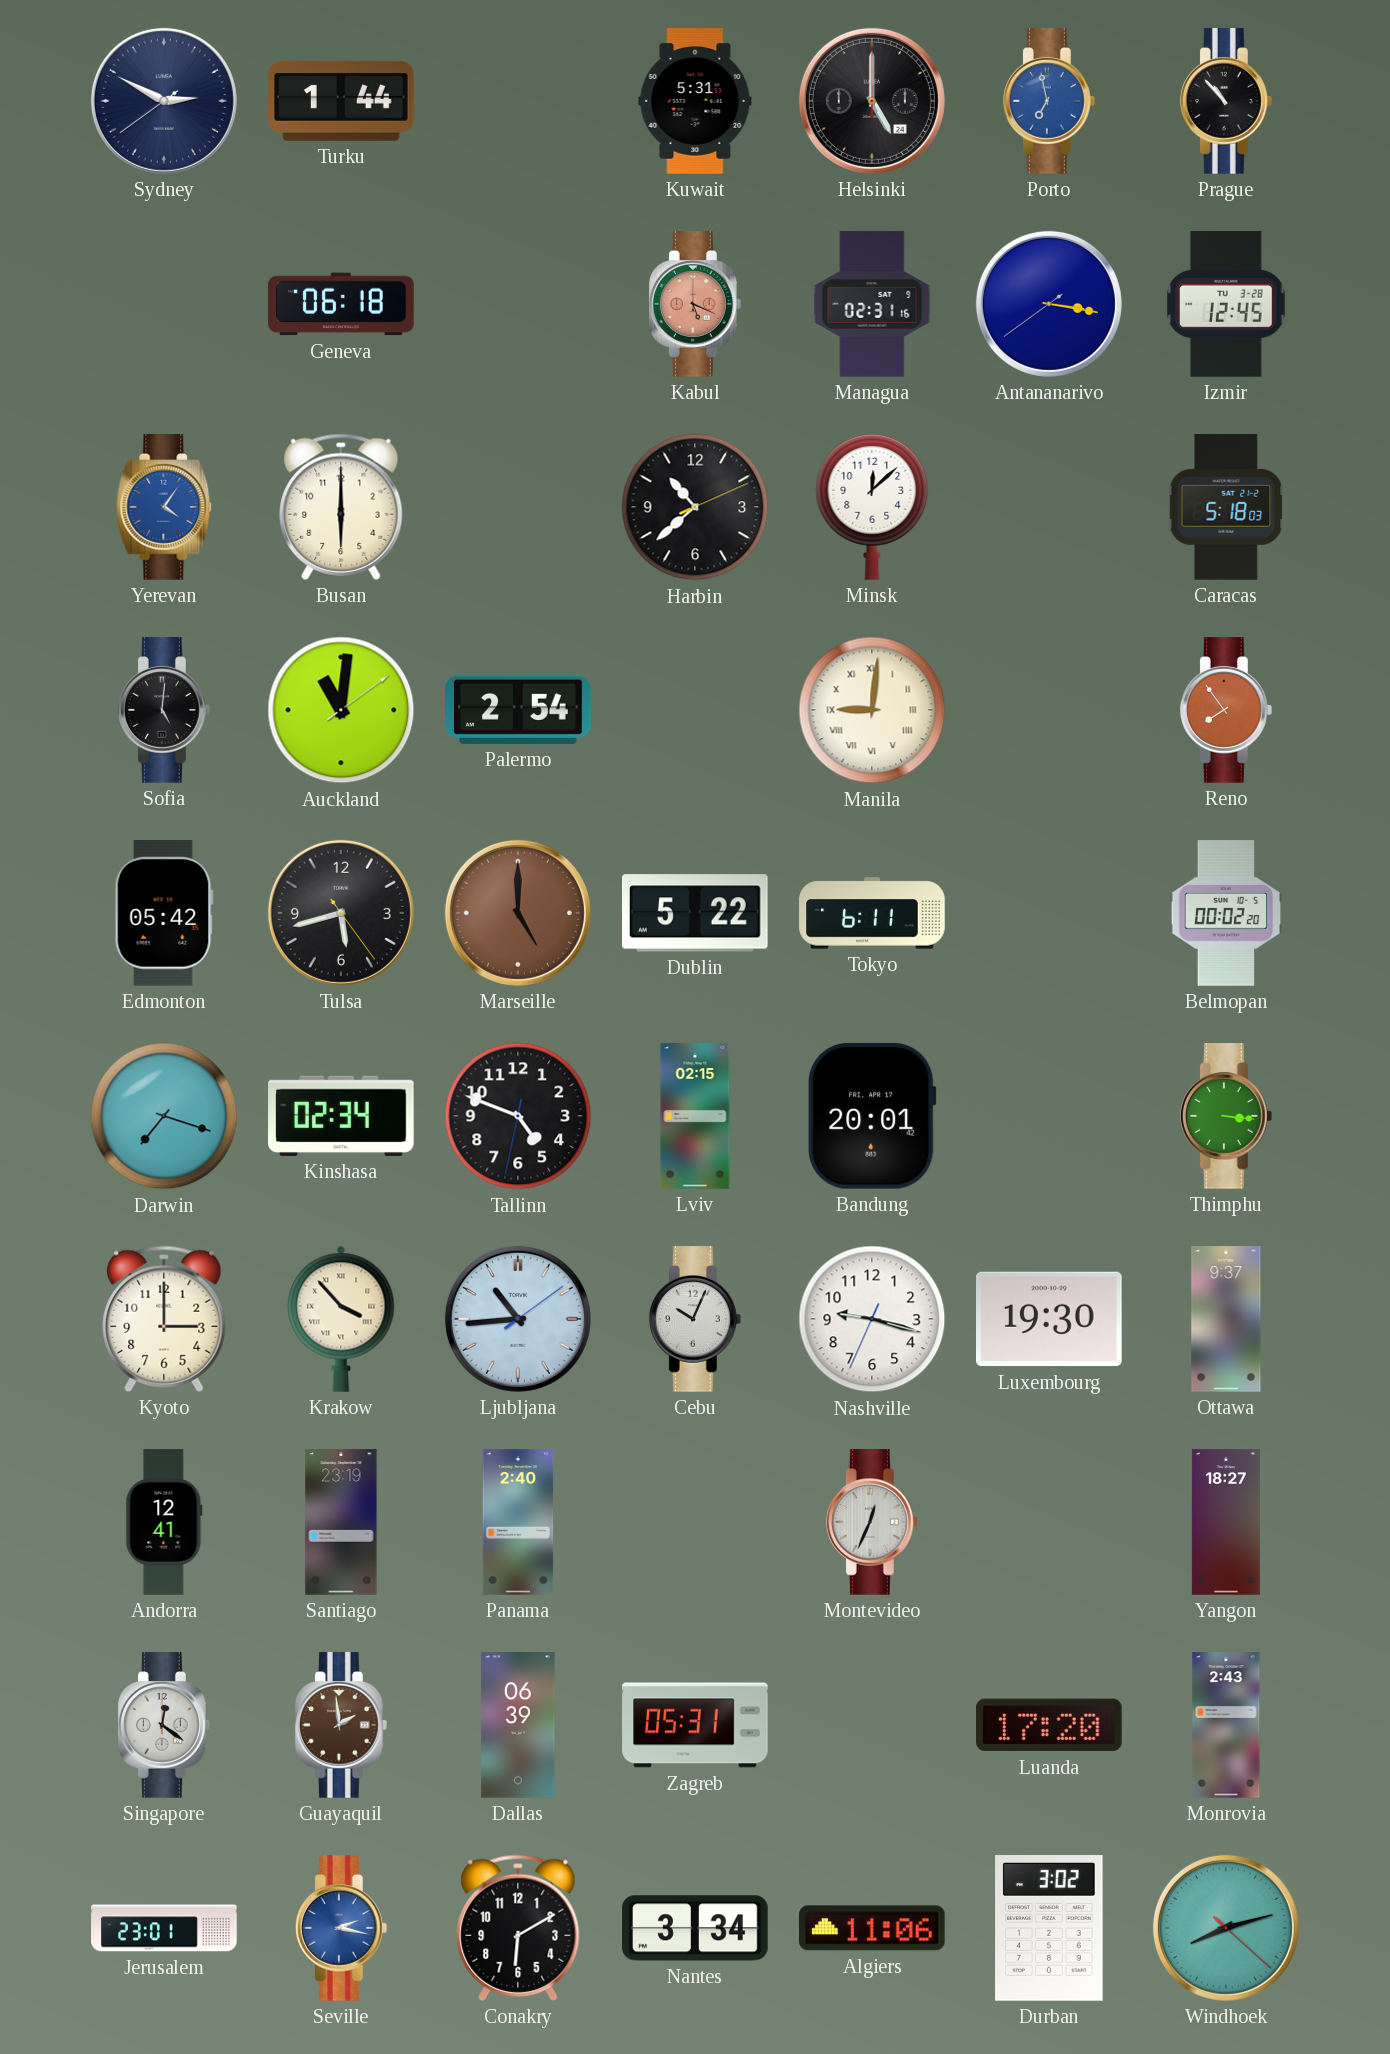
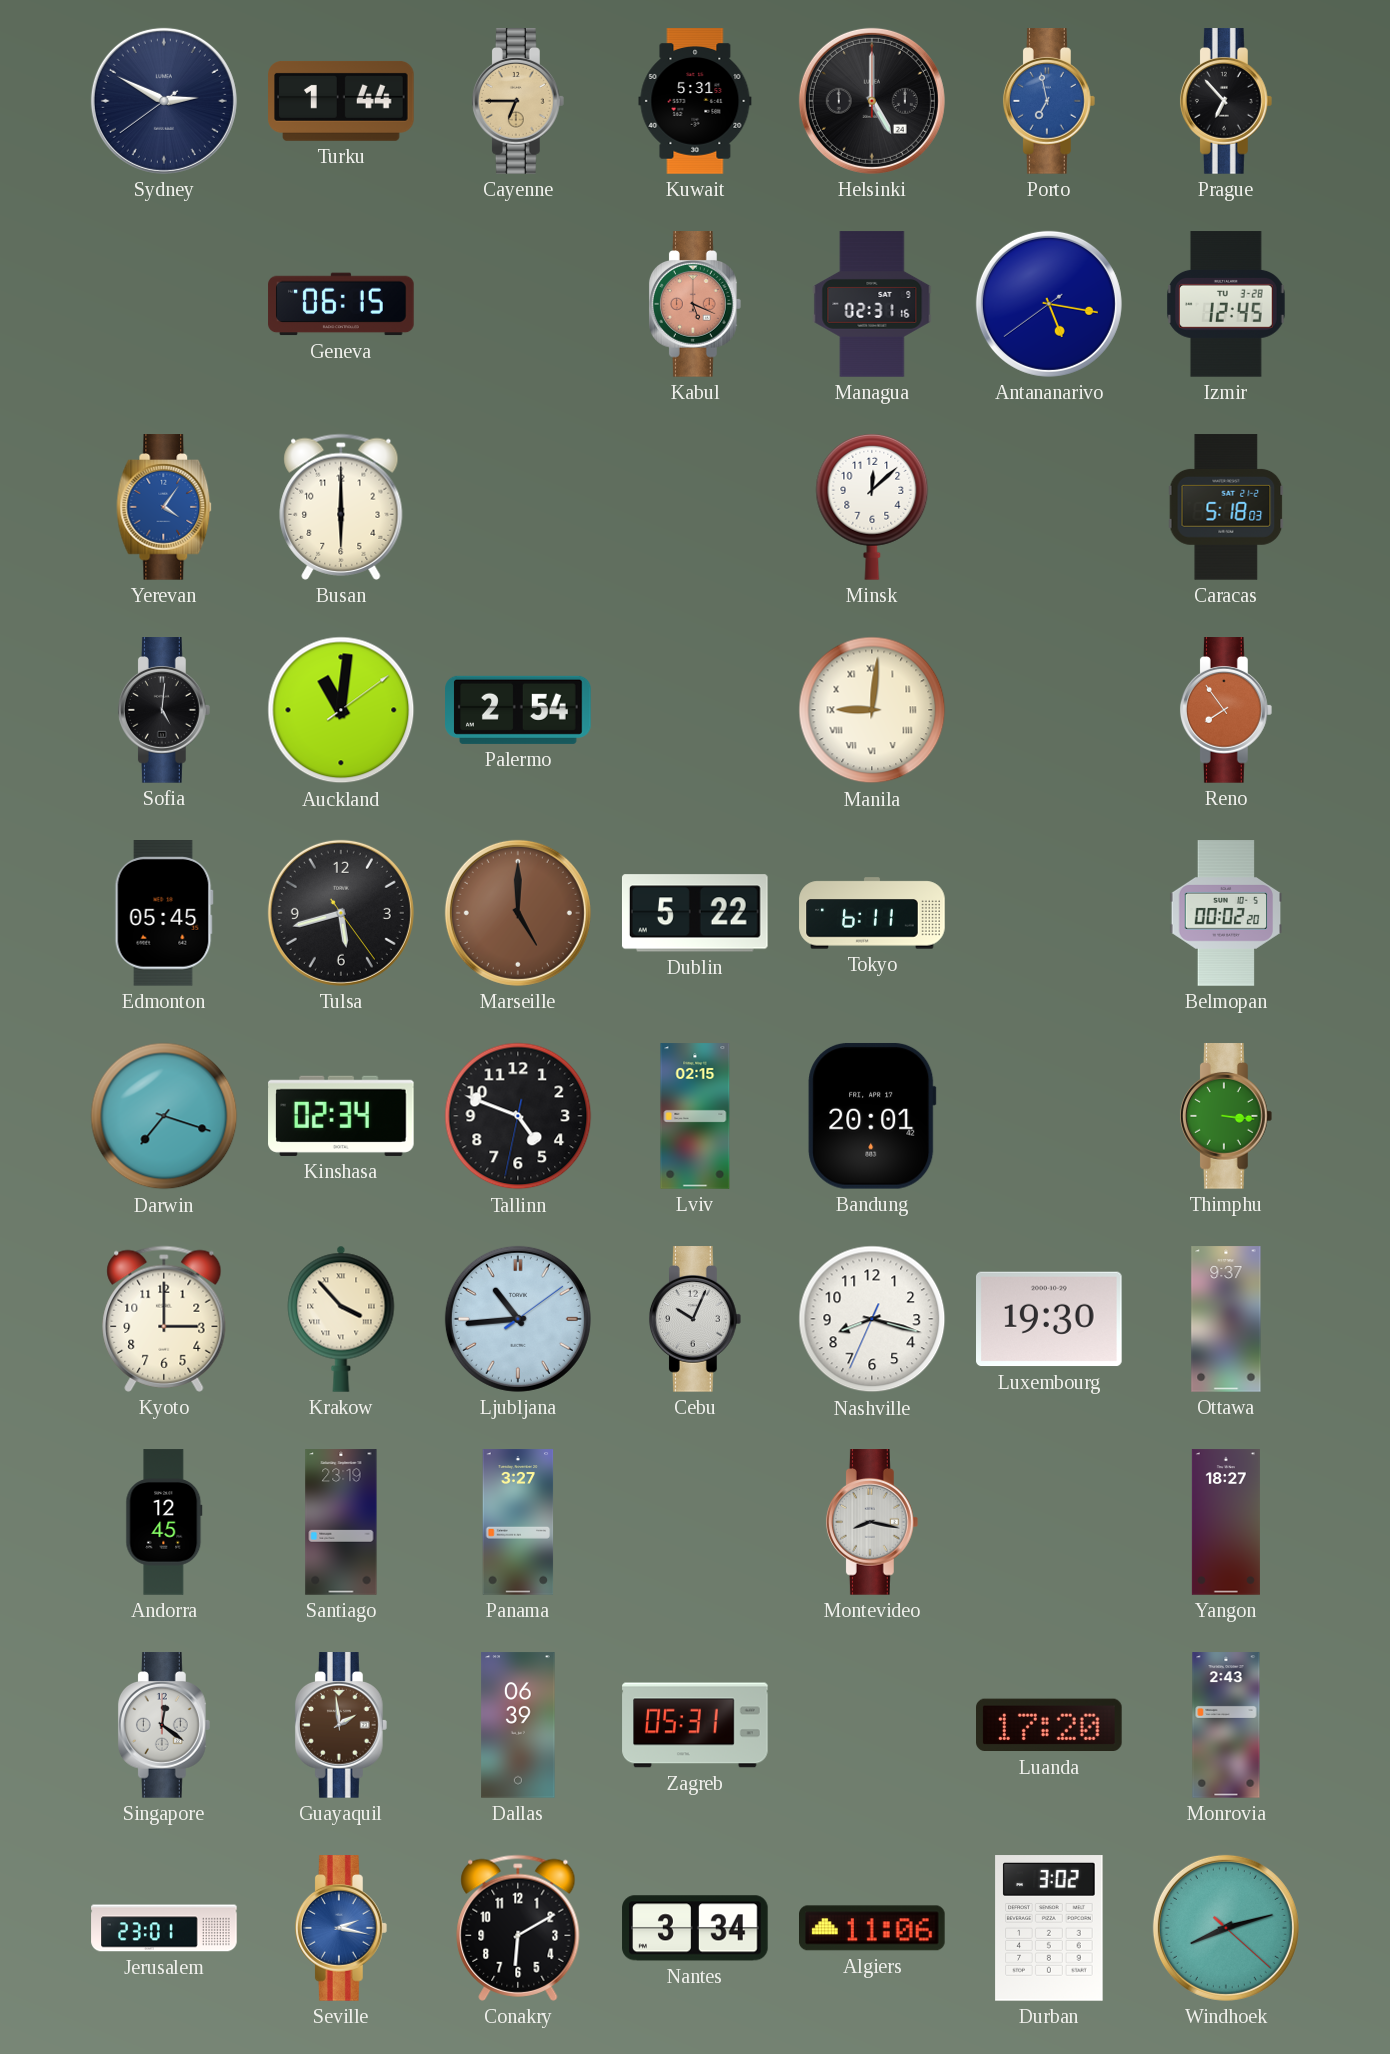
Cayenne: none -> 6:45 (518, 101)
Prague: 10:53 -> 6:53 (1226, 101)
Geneva: 06:18 -> 06:15 (341, 304)
Antananarivo: 3:16 -> 5:16 (1049, 304)
Harbin: 10:38 -> none (695, 507)
Edmonton: 05:42 -> 05:45 (164, 914)
Nashville: 9:17 -> 8:17 (872, 1319)
Andorra: 12:41 -> 12:45 (164, 1522)
Panama: 2:40 -> 3:27 (518, 1522)
Montevideo: 12:34 -> 8:17 (872, 1522)
